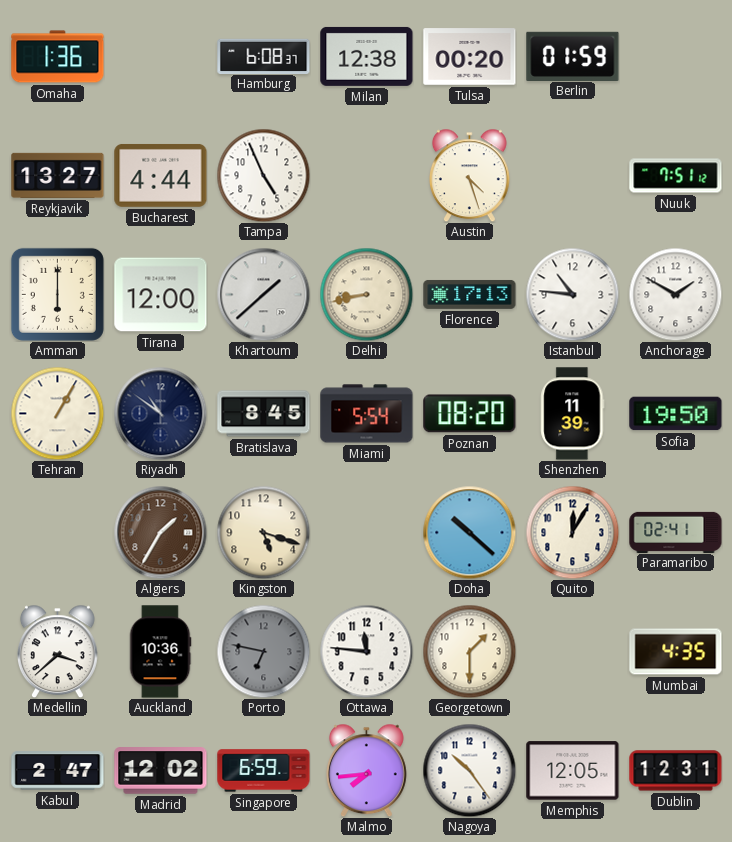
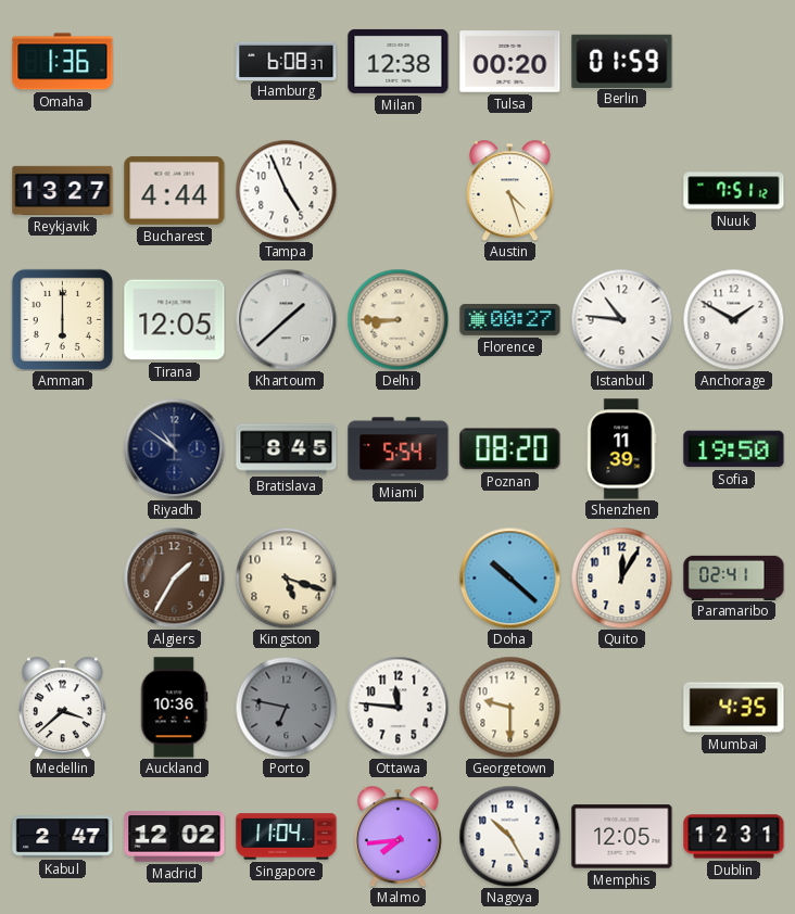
Tirana: 12:00 -> 12:05 (175, 320)
Delhi: 8:43 -> 8:45 (397, 319)
Florence: 17:13 -> 00:27 (510, 320)
Tehran: 1:05 -> none (57, 413)
Georgetown: 1:30 -> 9:30 (509, 707)
Singapore: 6:59 -> 11:04 (287, 837)
Nagoya: 10:24 -> 10:25 (509, 836)
